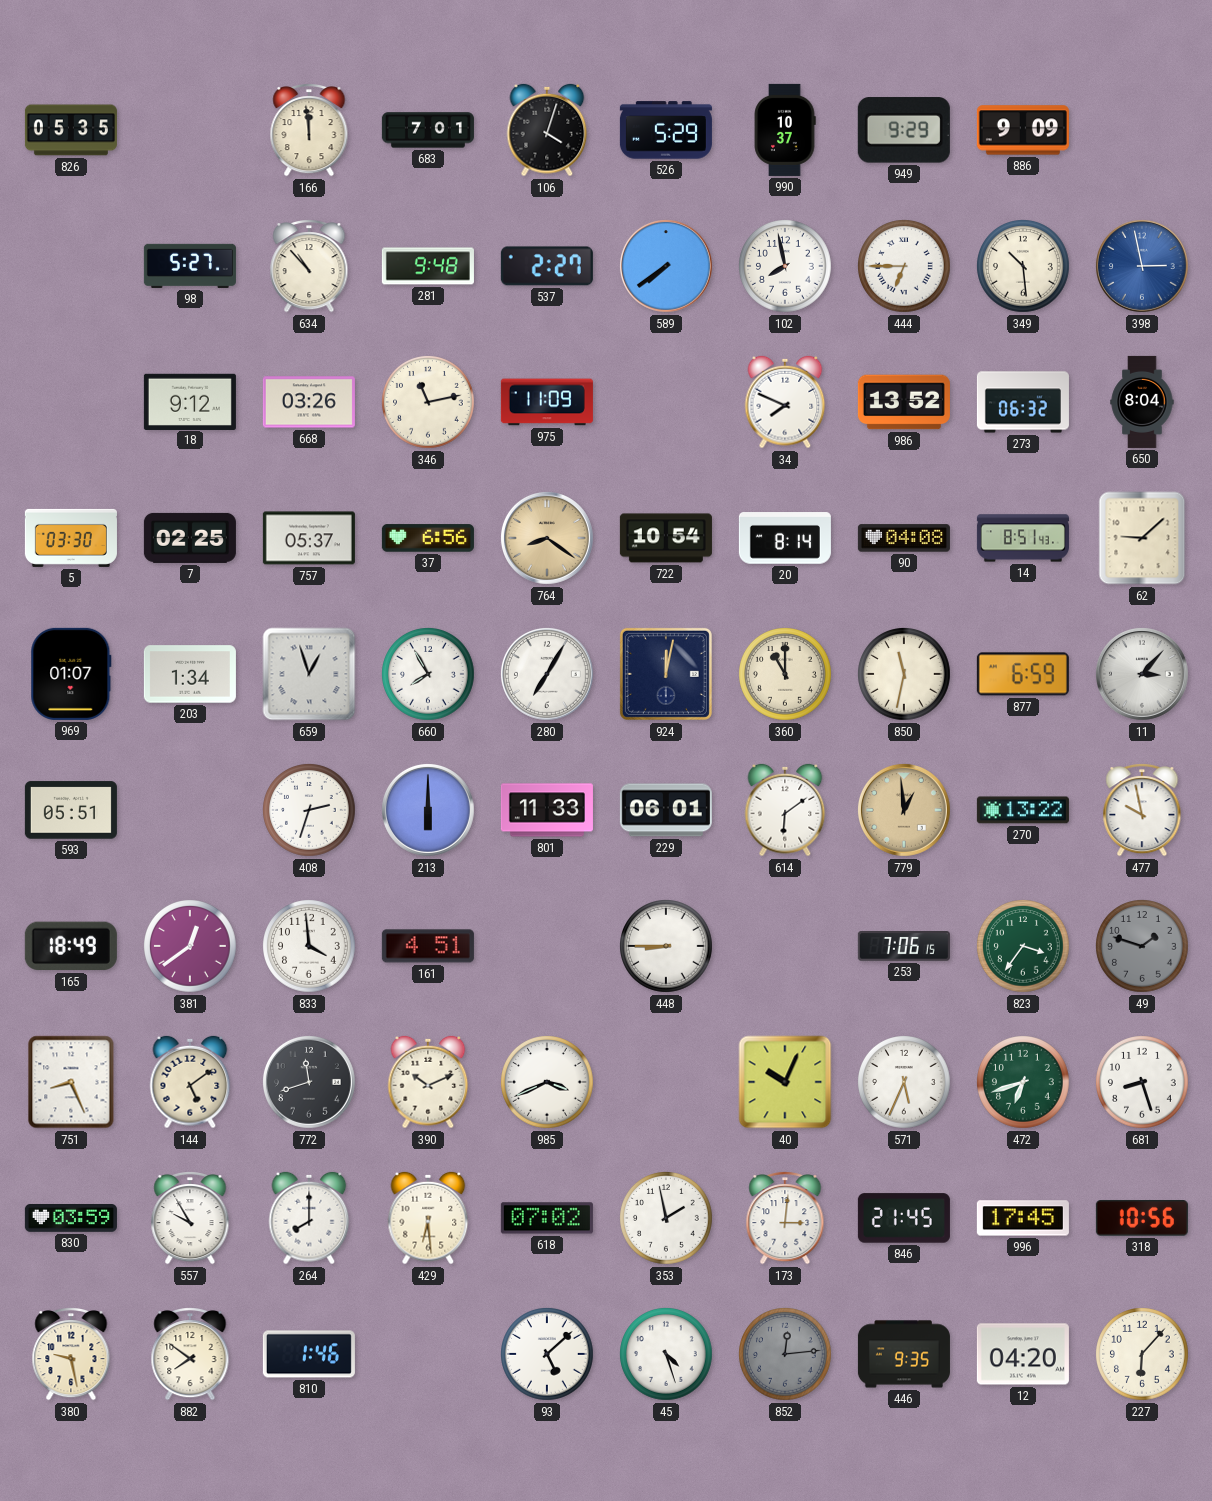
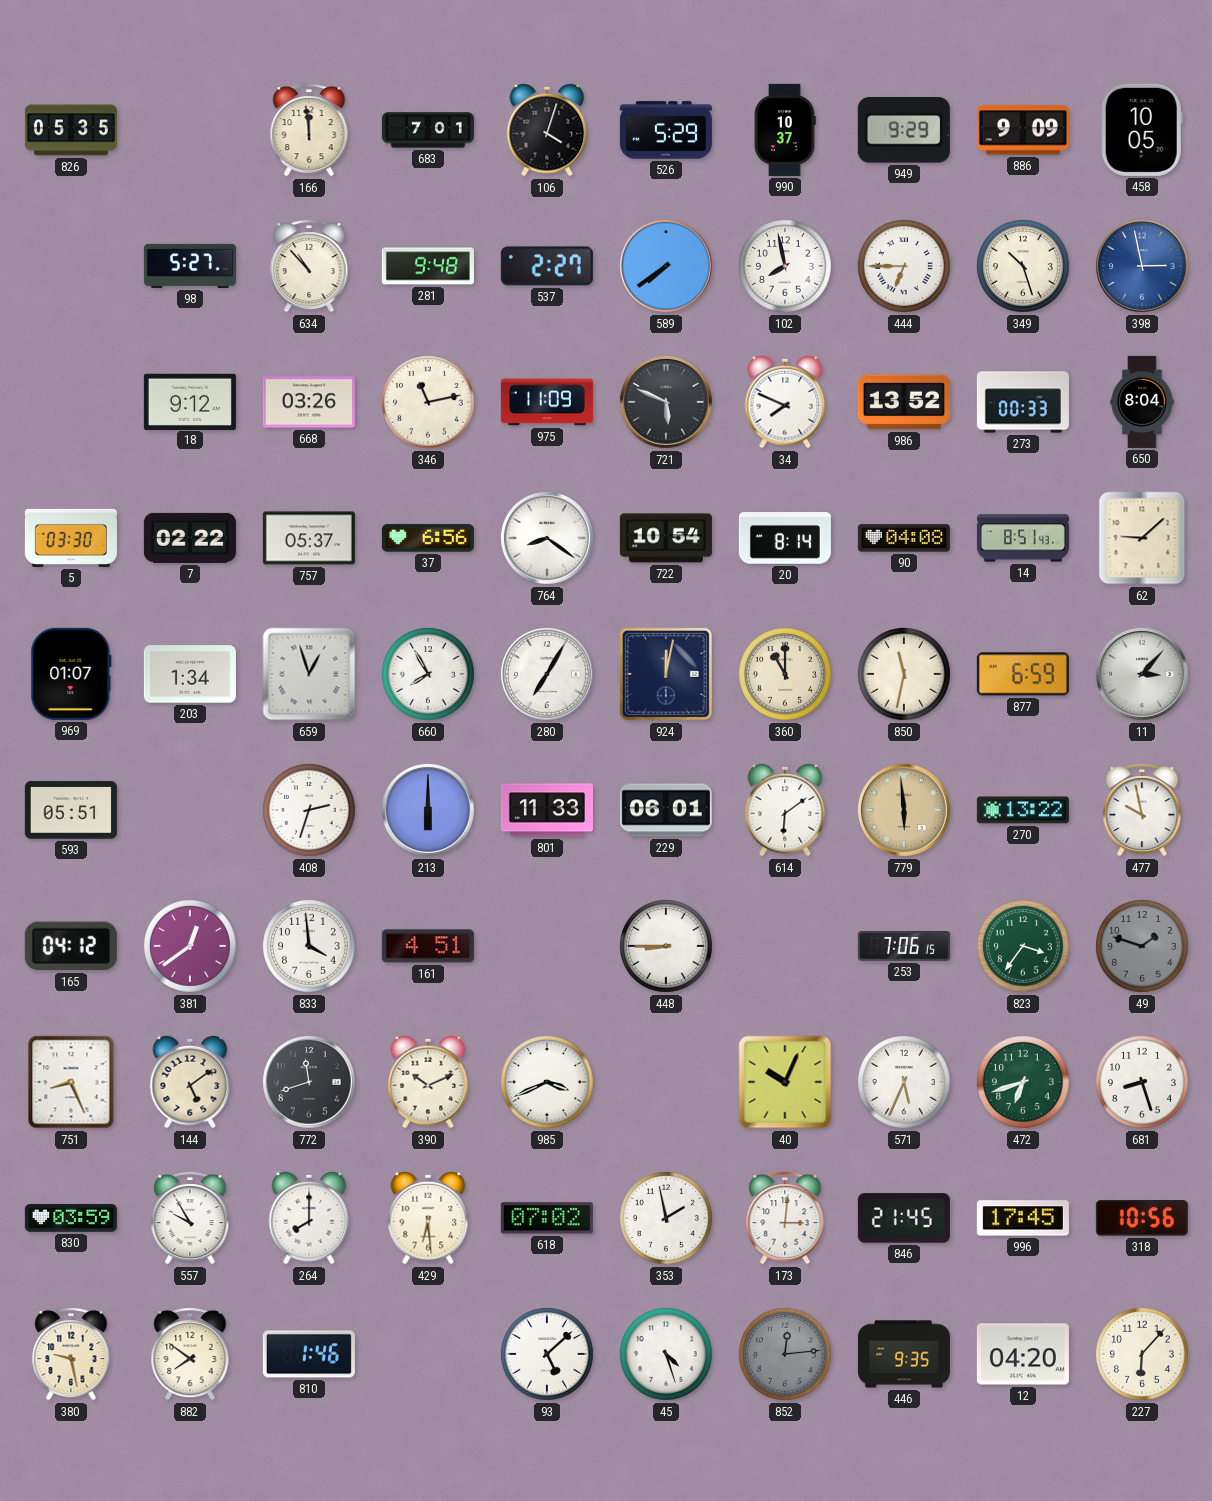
458: none -> 10:05 (1142, 130)
349: 10:29 -> 10:27 (1024, 267)
721: none -> 5:49 (666, 402)
273: 06:32 -> 00:33 (1023, 402)
7: 02:25 -> 02:22 (190, 538)
764 dial: champagne -> white (547, 538)
779: 12:59 -> 5:59 (904, 810)
165: 18:49 -> 04:12 (71, 946)
